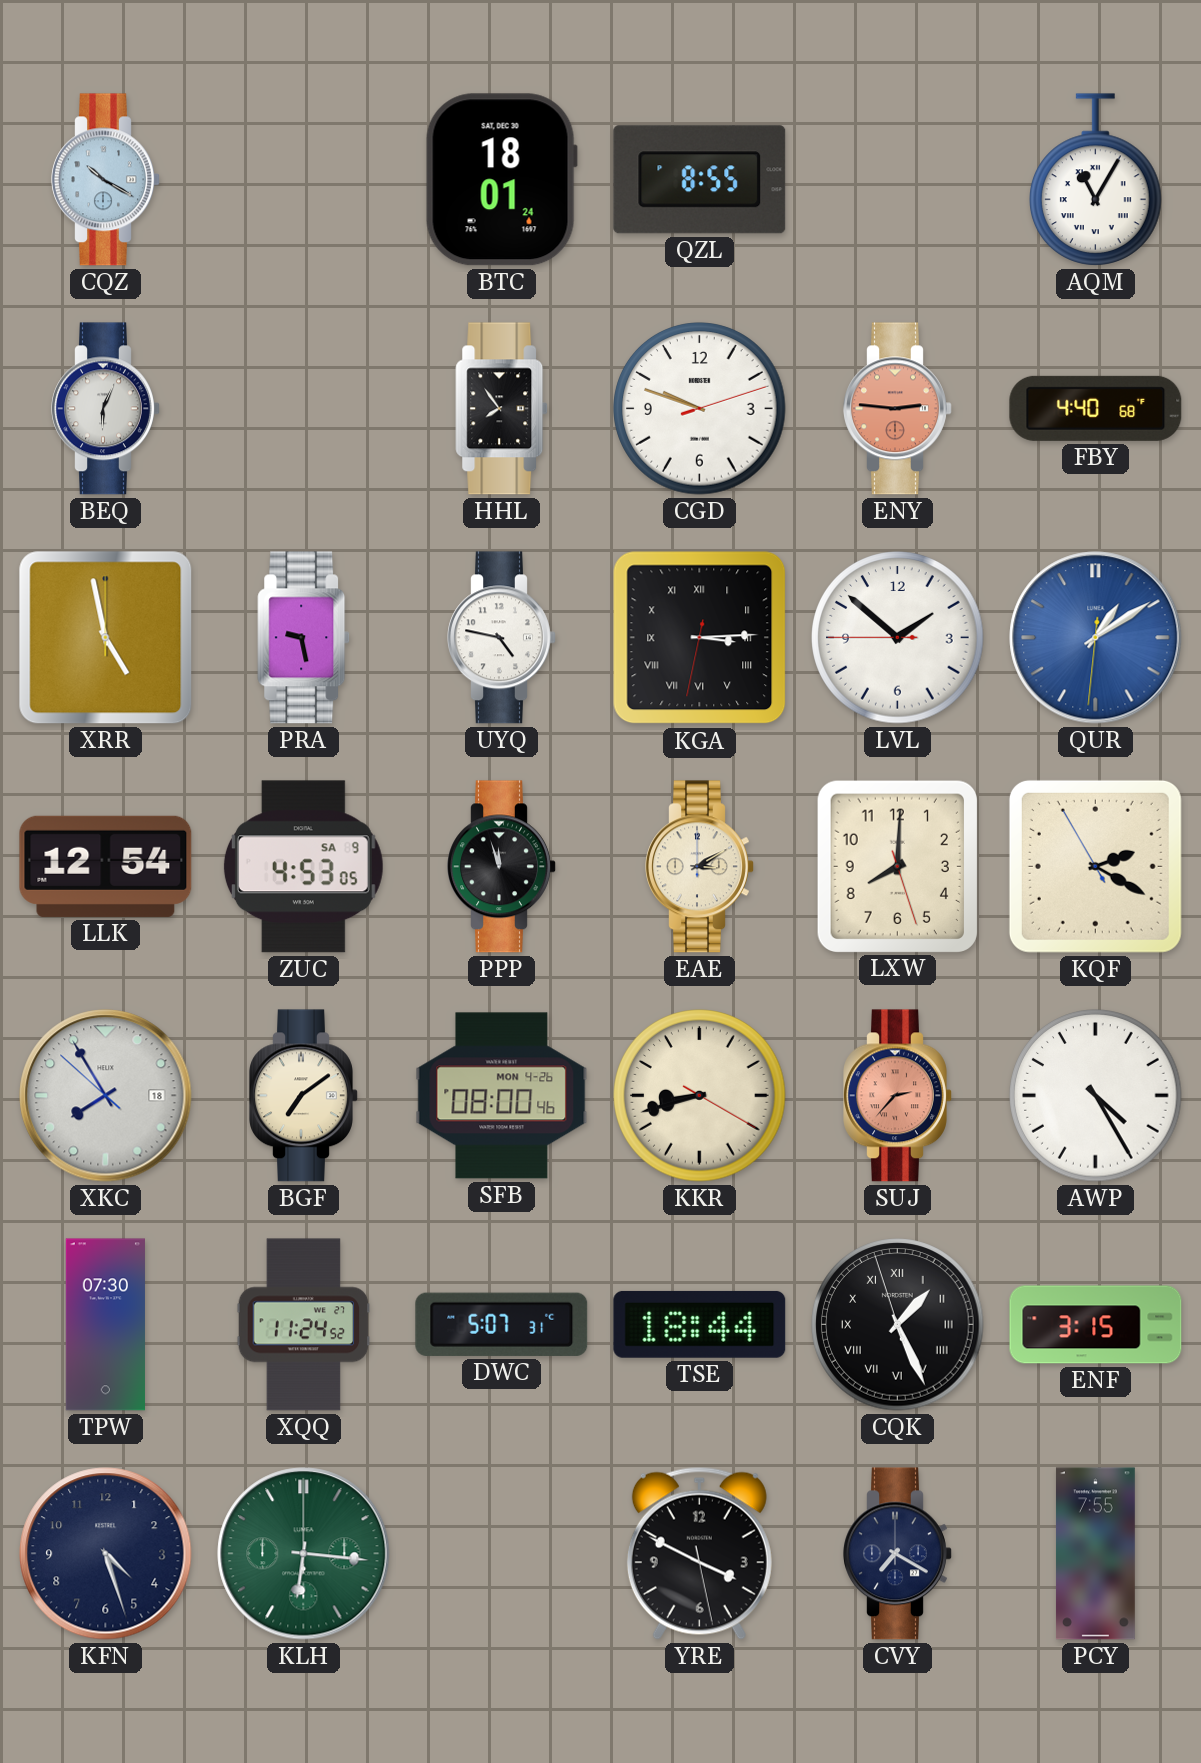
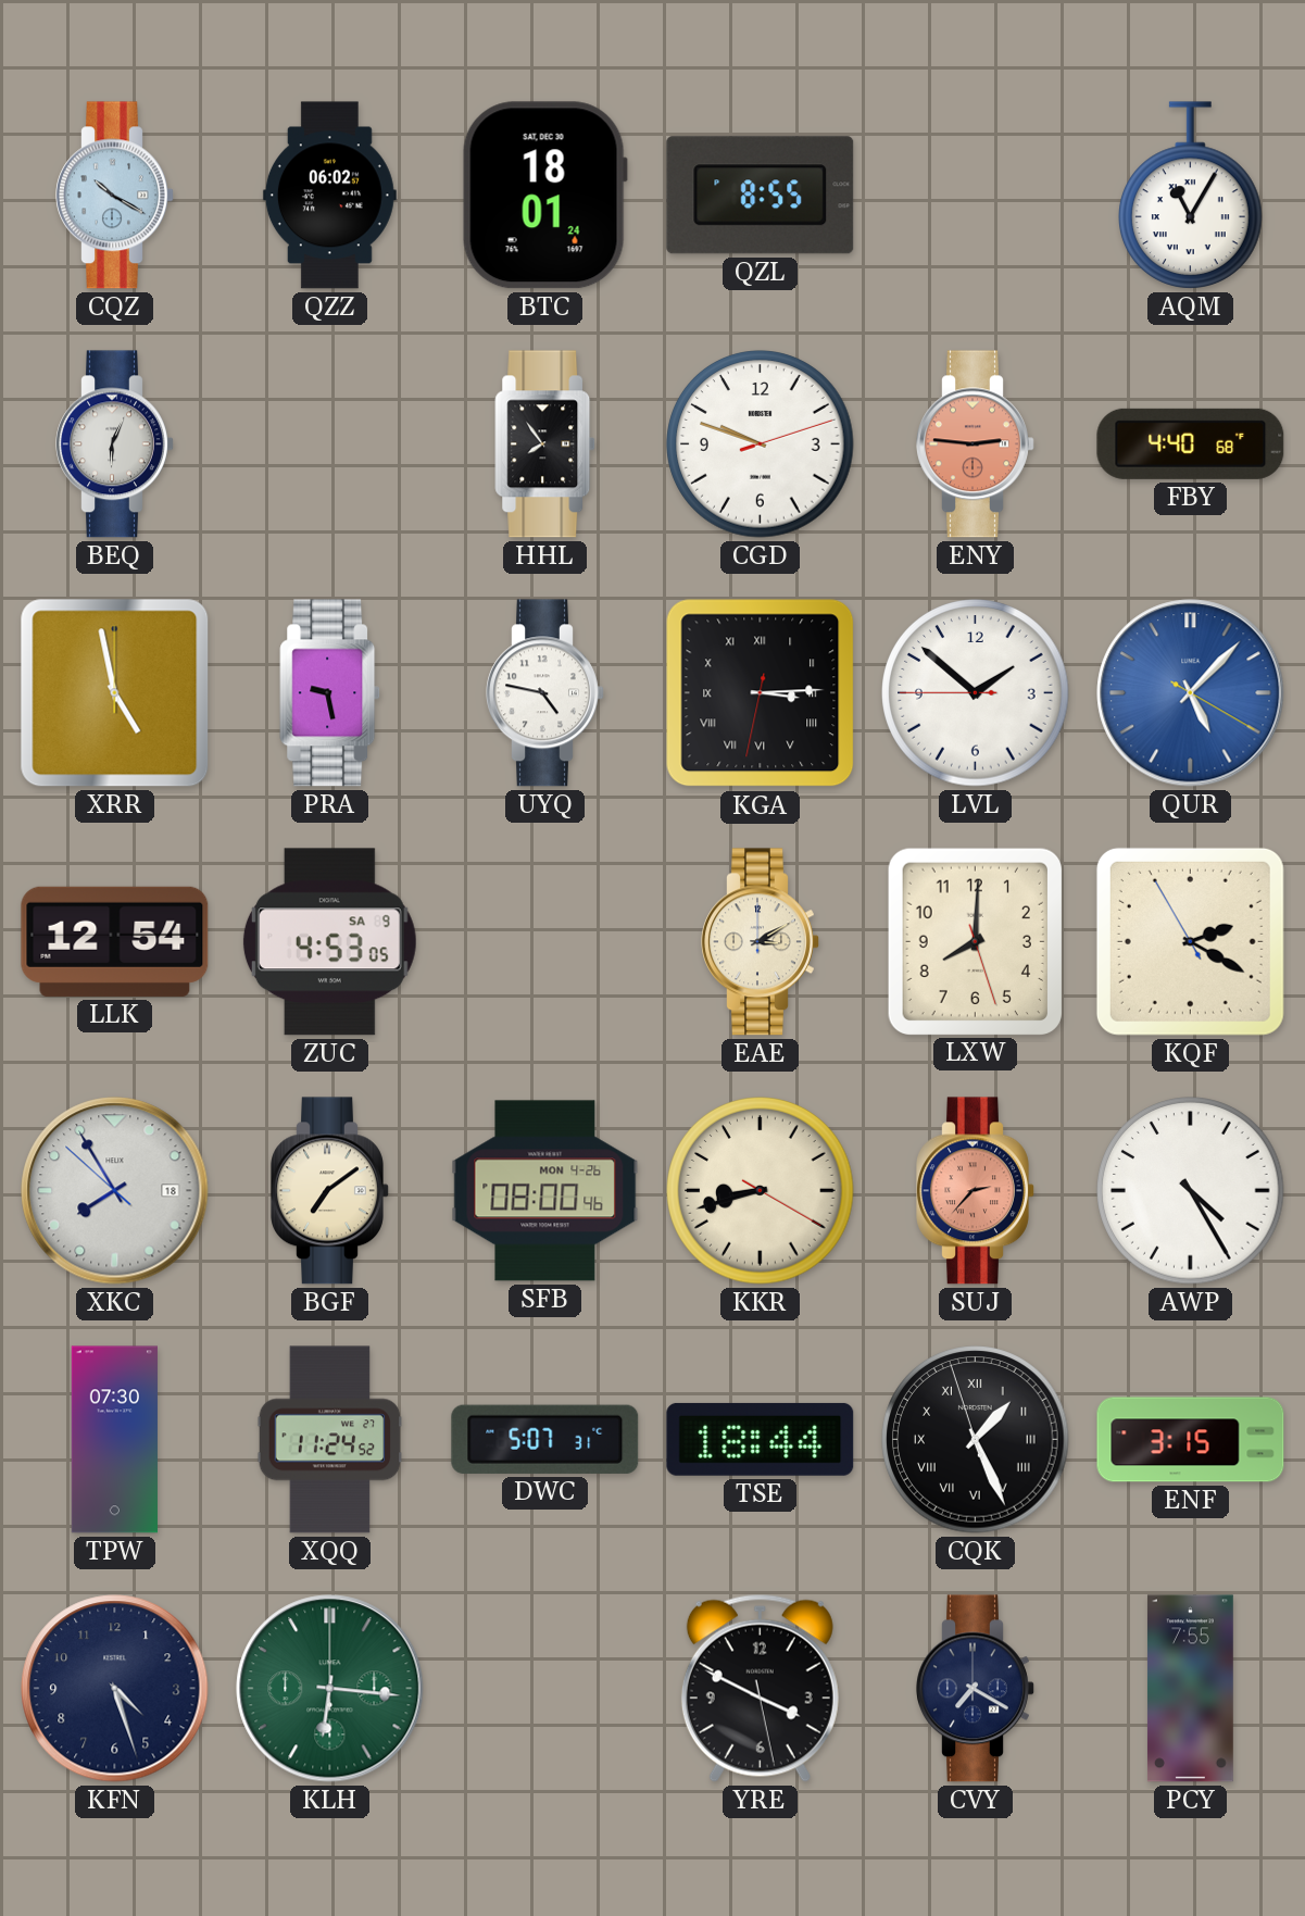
QZZ: none -> 06:02 (329, 196)
QUR: 1:09 -> 5:07 (1191, 693)
PPP: 11:57 -> none (502, 867)
